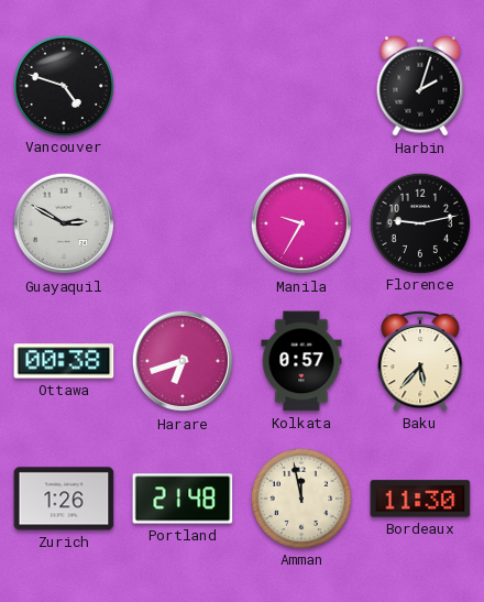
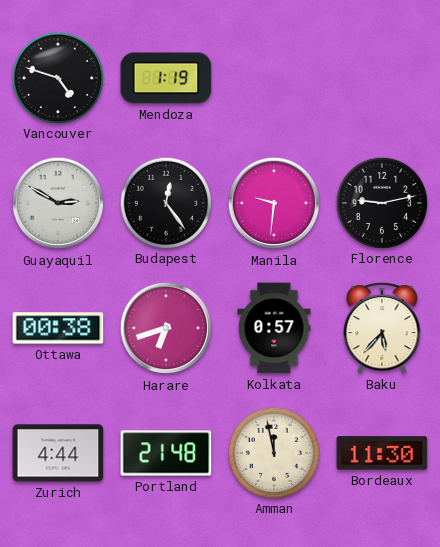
Mendoza: none -> 1:19 (166, 78)
Harbin: 2:03 -> none (420, 86)
Budapest: none -> 12:24 (165, 202)
Manila: 9:35 -> 9:31 (274, 203)
Zurich: 1:26 -> 4:44 (58, 453)
